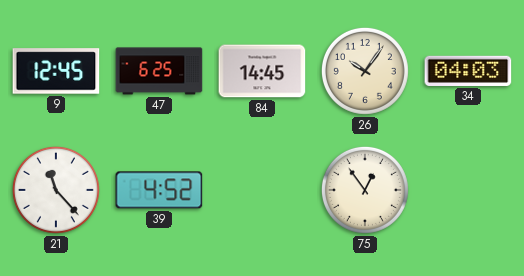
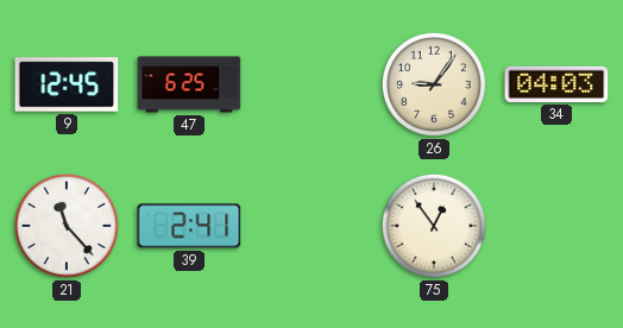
84: 14:45 -> none (262, 71)
26: 10:06 -> 9:06 (434, 84)
39: 4:52 -> 2:41 (189, 226)
